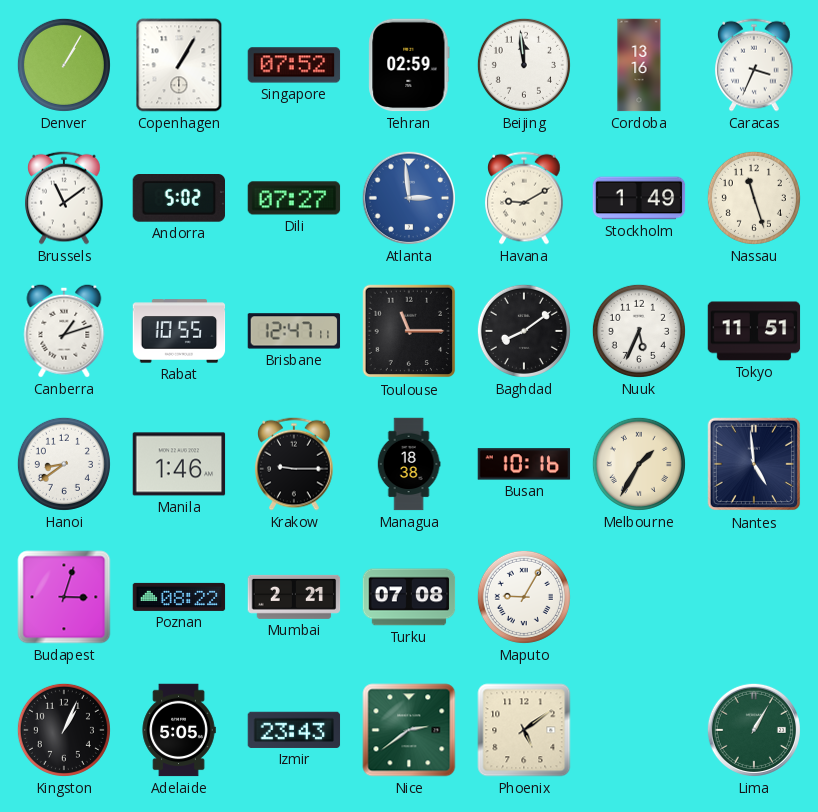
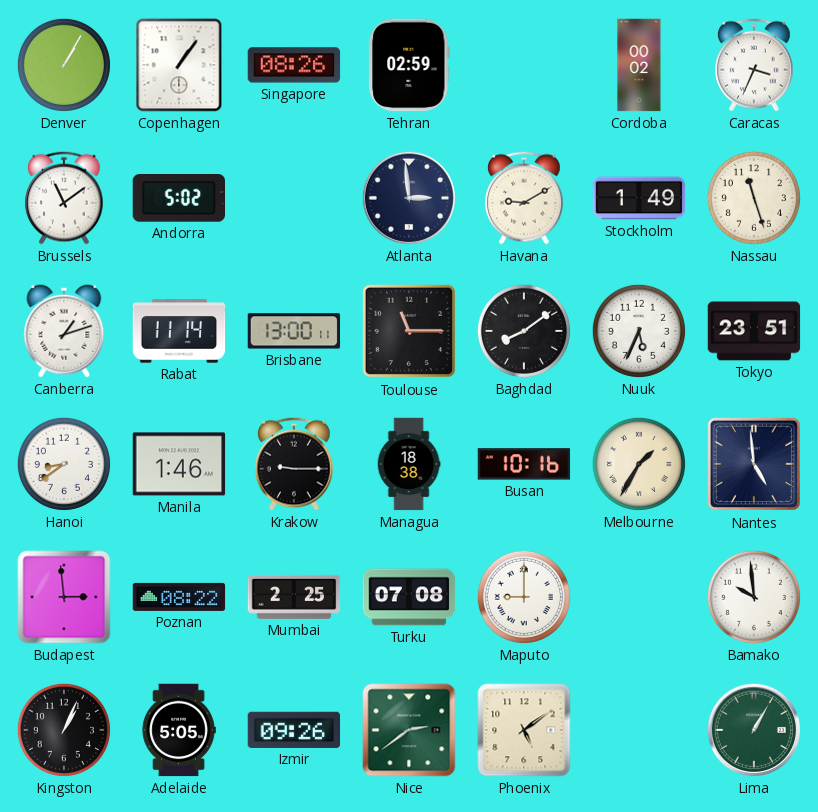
Copenhagen: 1:05 -> 1:06 (179, 65)
Singapore: 07:52 -> 08:26 (294, 65)
Beijing: 11:59 -> none (524, 65)
Cordoba: 13:16 -> 00:02 (639, 65)
Dili: 07:27 -> none (294, 198)
Atlanta dial: blue -> navy (409, 198)
Rabat: 10:55 -> 11:14 (179, 331)
Brisbane: 12:47 -> 13:00 (294, 331)
Tokyo: 11:51 -> 23:51 (754, 331)
Budapest: 3:03 -> 2:59 (64, 597)
Mumbai: 2:21 -> 2:25 (294, 597)
Maputo: 9:05 -> 9:00 (524, 597)
Bamako: none -> 9:59 (754, 597)
Izmir: 23:43 -> 09:26 (294, 730)
